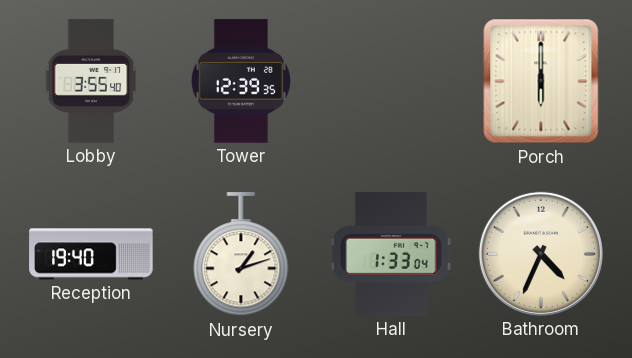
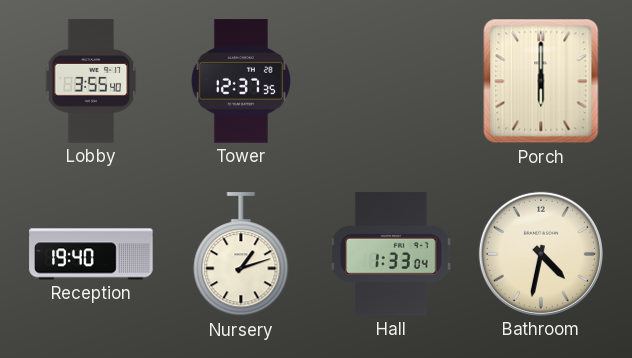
Tower: 12:39 -> 12:37 (241, 81)
Bathroom: 4:34 -> 4:32 (541, 254)
